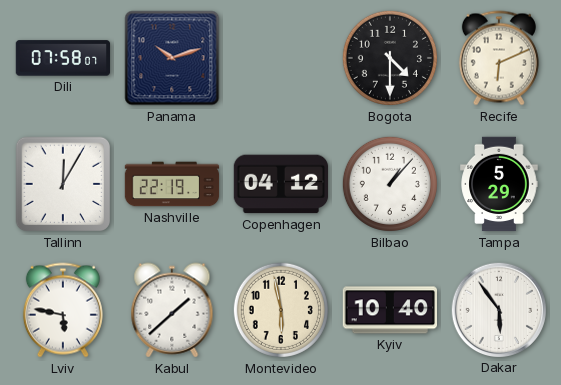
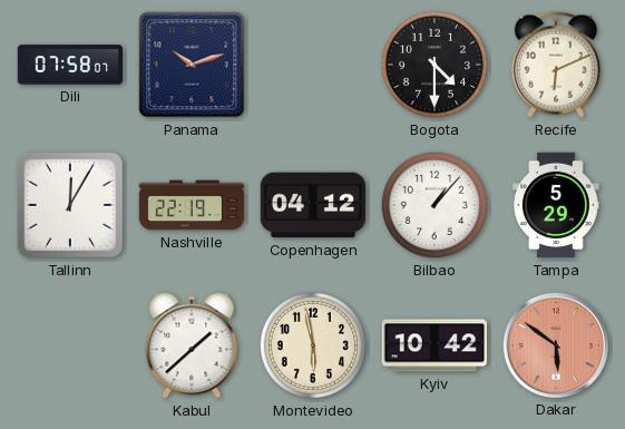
Lviv: 5:47 -> none (63, 310)
Kyiv: 10:40 -> 10:42 (433, 345)
Dakar: 5:54 -> 5:51 (555, 344)
Dakar dial: white -> salmon (555, 344)
